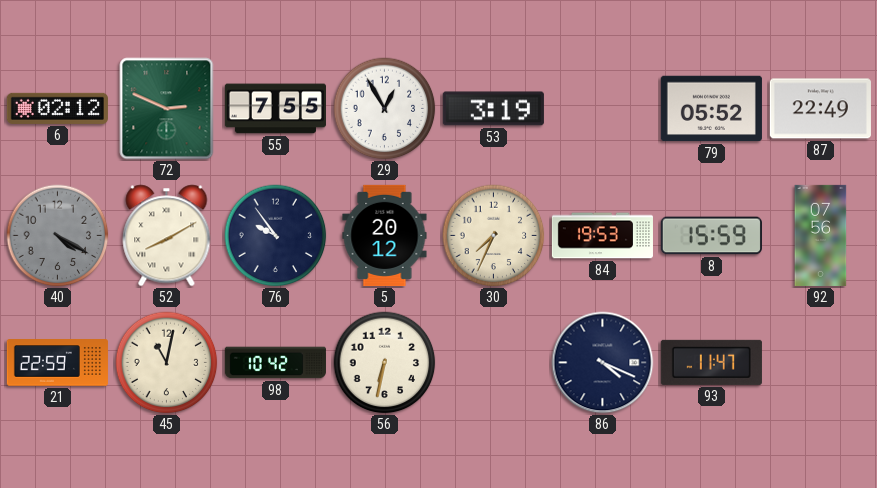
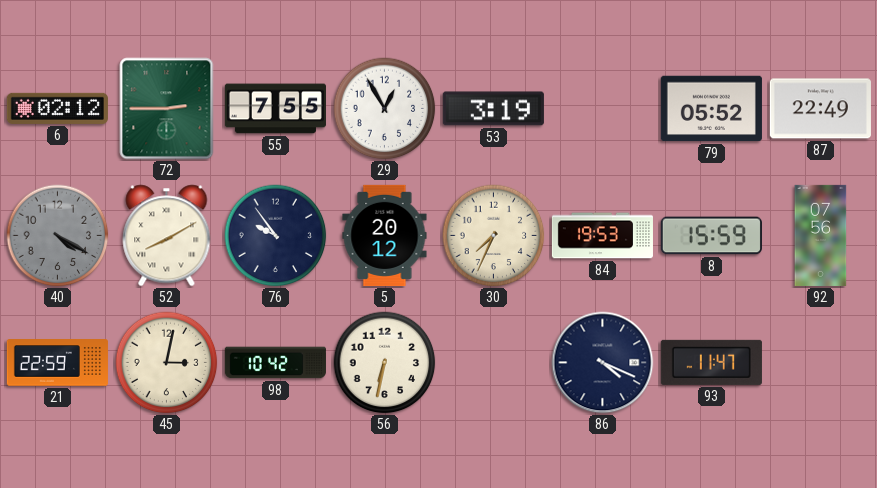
72: 2:49 -> 2:45 (167, 109)
45: 11:02 -> 3:02 (167, 363)
